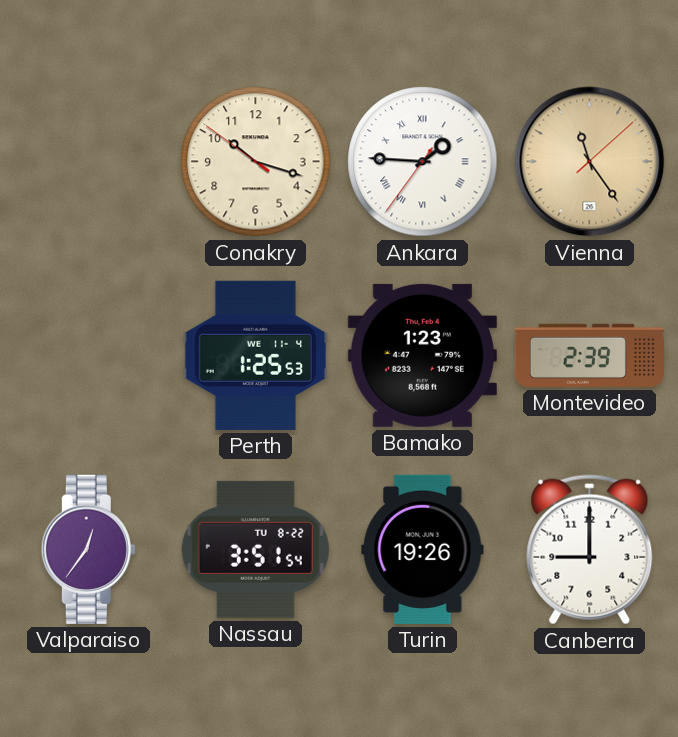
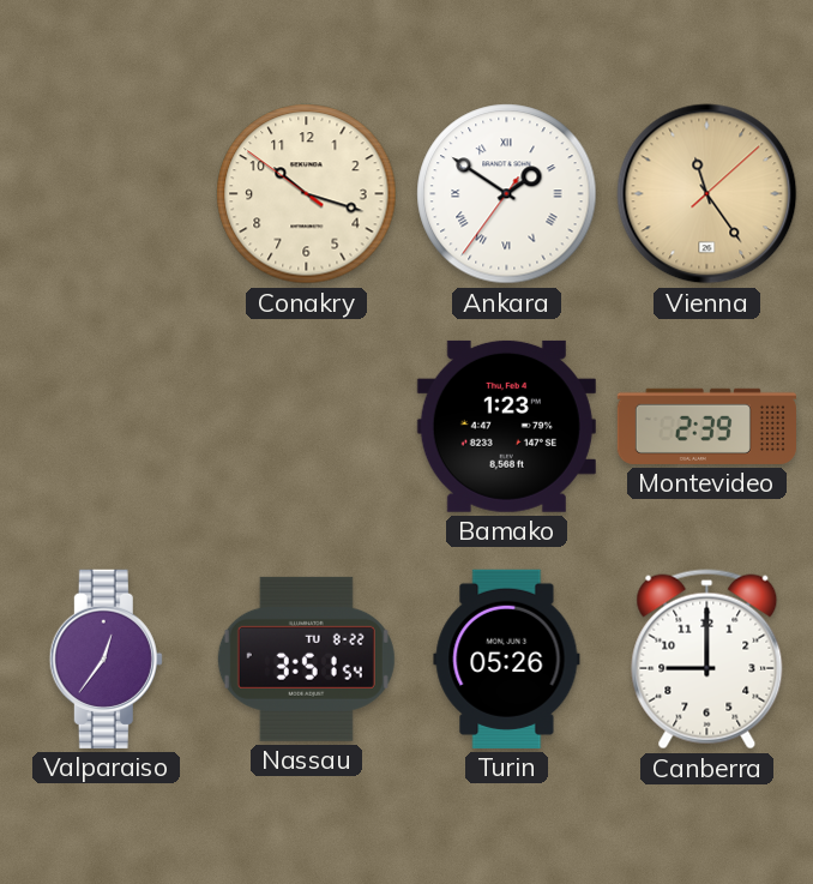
Ankara: 1:45 -> 1:50 (507, 194)
Perth: 1:25 -> none (256, 355)
Turin: 19:26 -> 05:26 (507, 659)
